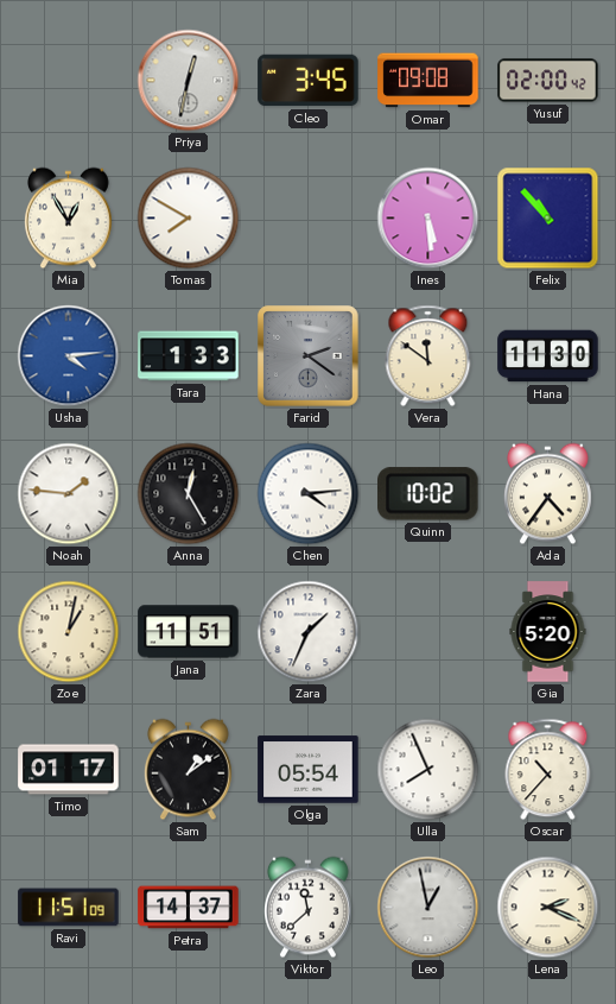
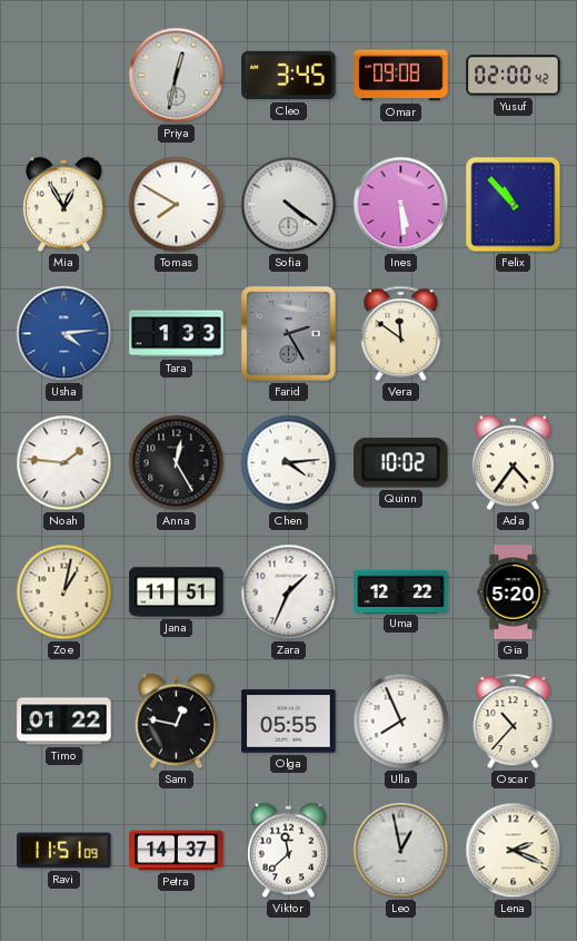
Sofia: none -> 4:21 (289, 205)
Farid: 2:21 -> 2:25 (289, 334)
Hana: 11:30 -> none (548, 356)
Uma: none -> 12:22 (401, 591)
Timo: 01:17 -> 01:22 (64, 722)
Sam: 1:09 -> 12:47 (176, 722)
Olga: 05:54 -> 05:55 (289, 722)
